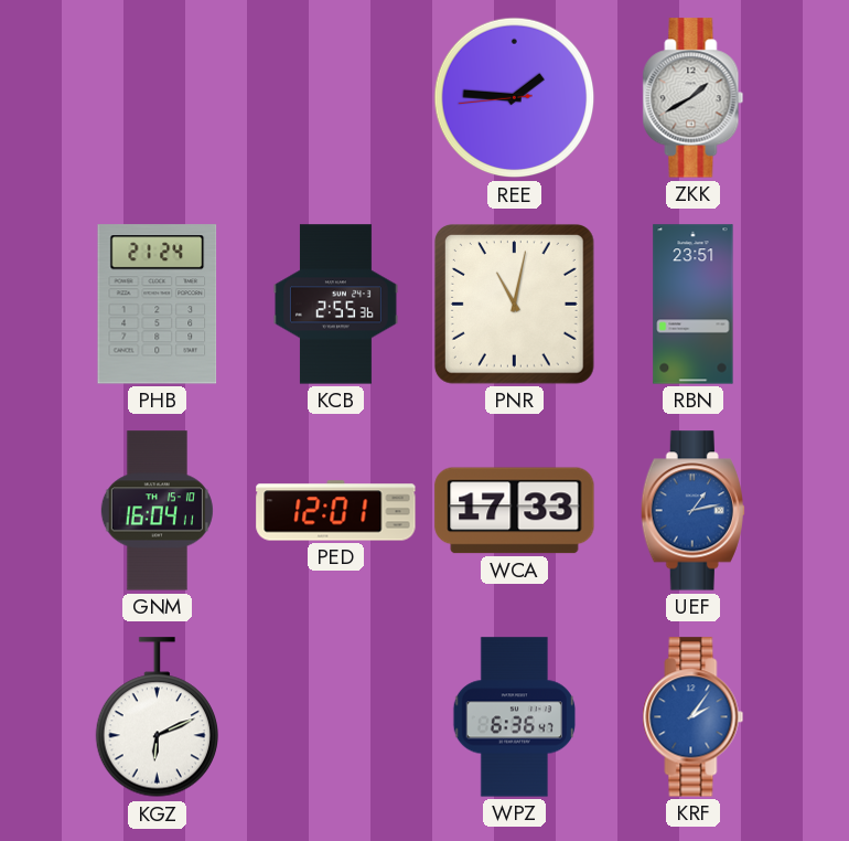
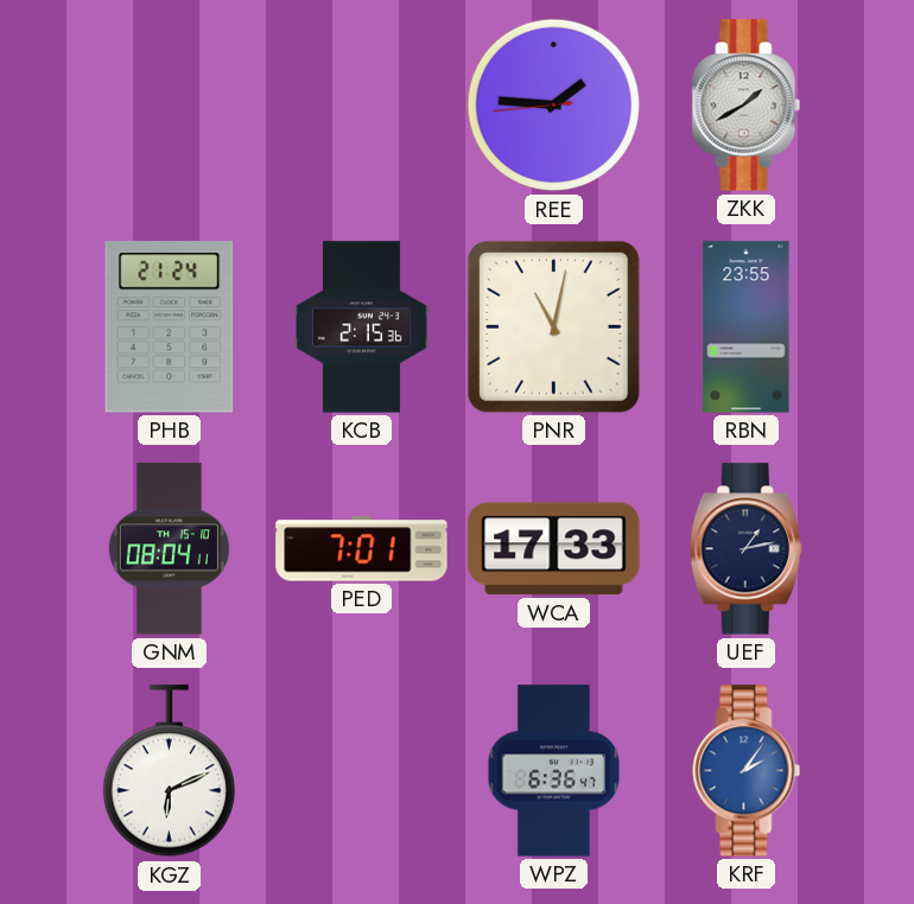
KCB: 2:55 -> 2:15 (361, 327)
RBN: 23:51 -> 23:55 (747, 327)
GNM: 16:04 -> 08:04 (169, 549)
PED: 12:01 -> 7:01 (362, 549)
UEF dial: blue -> navy (745, 549)
